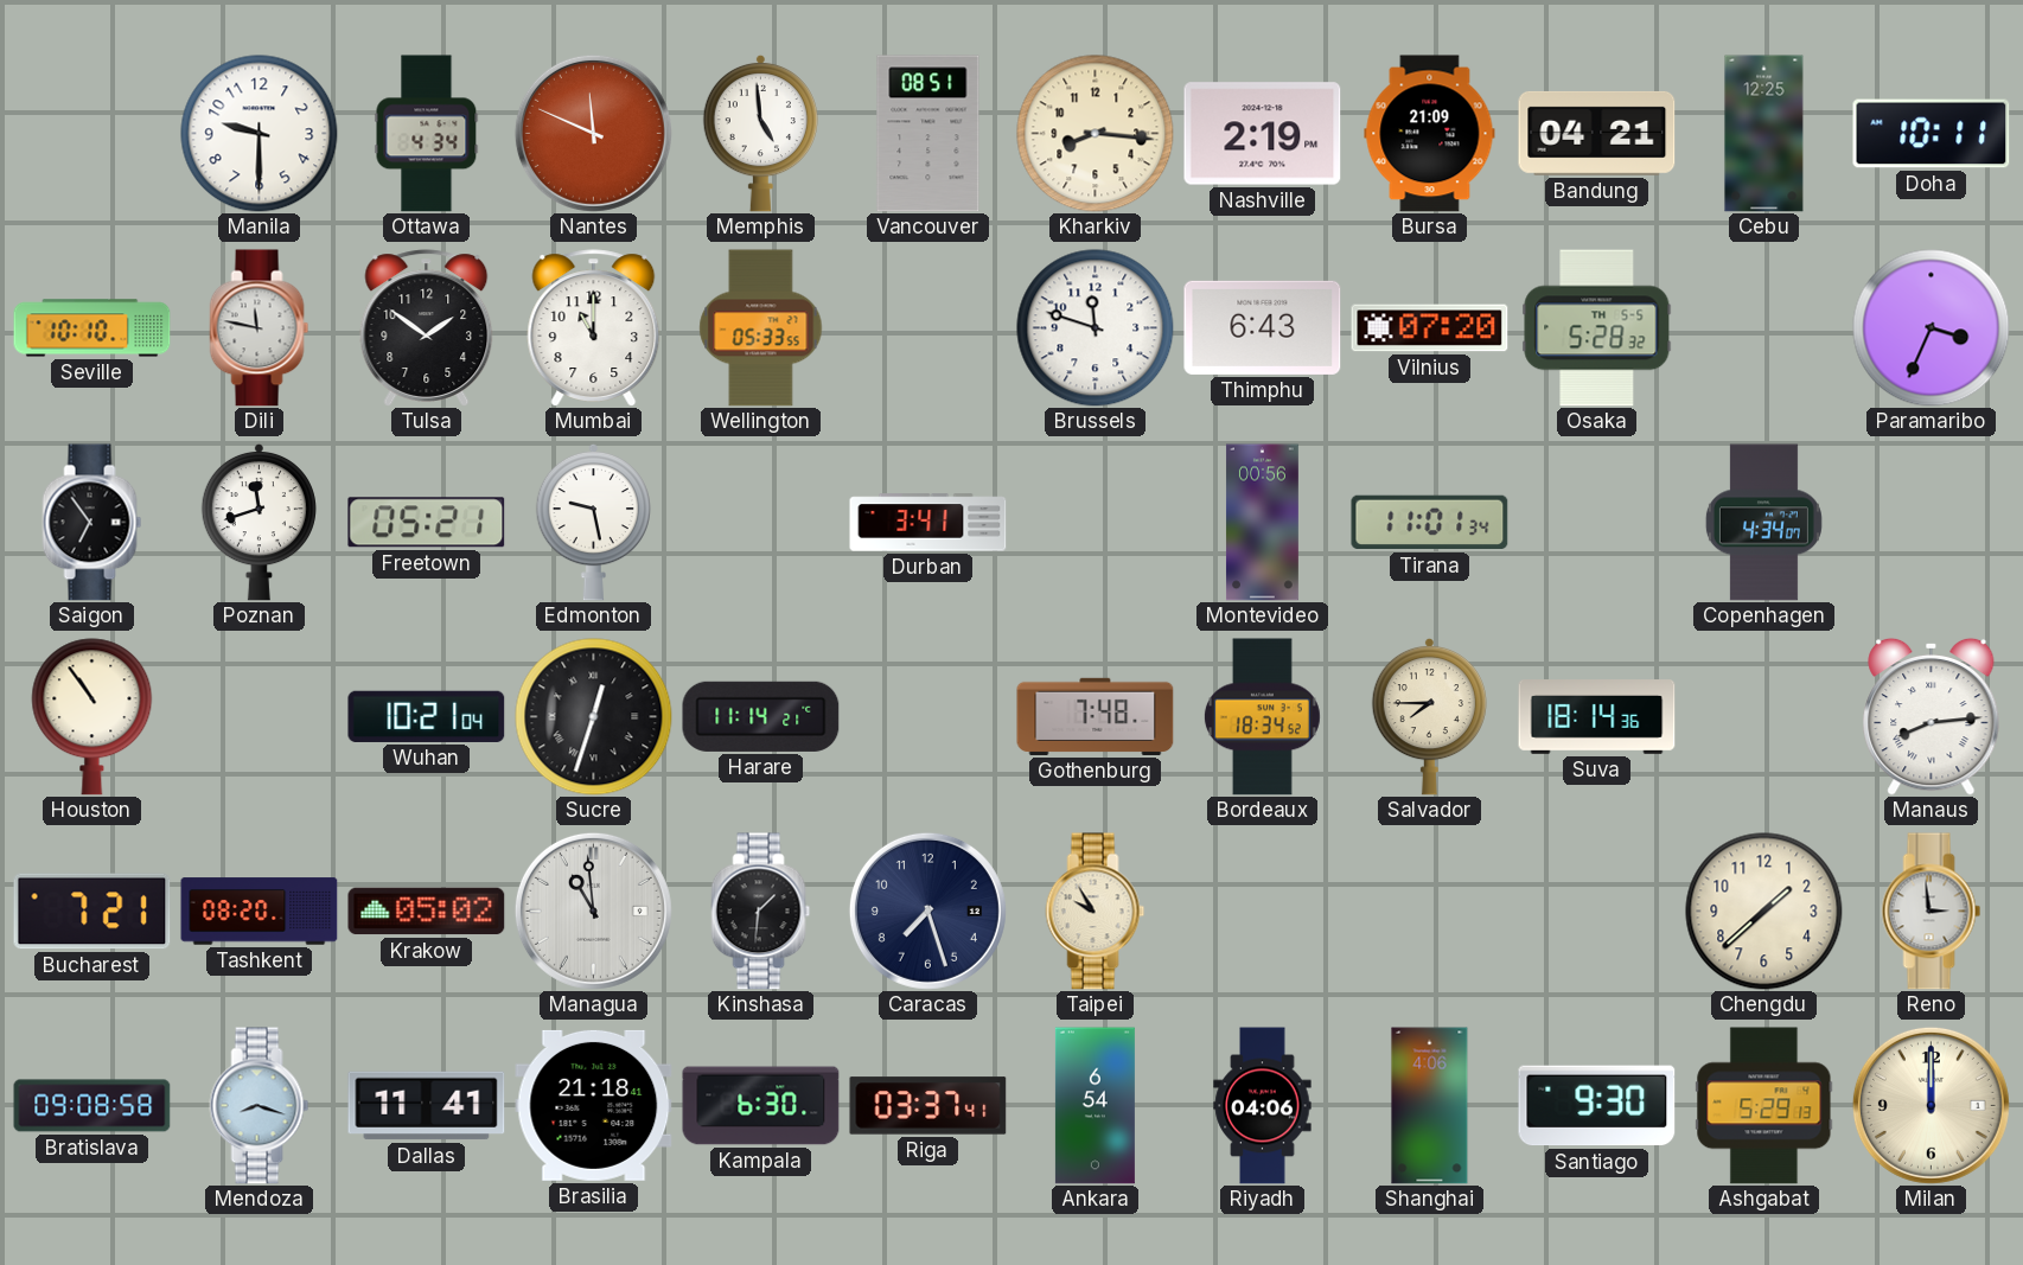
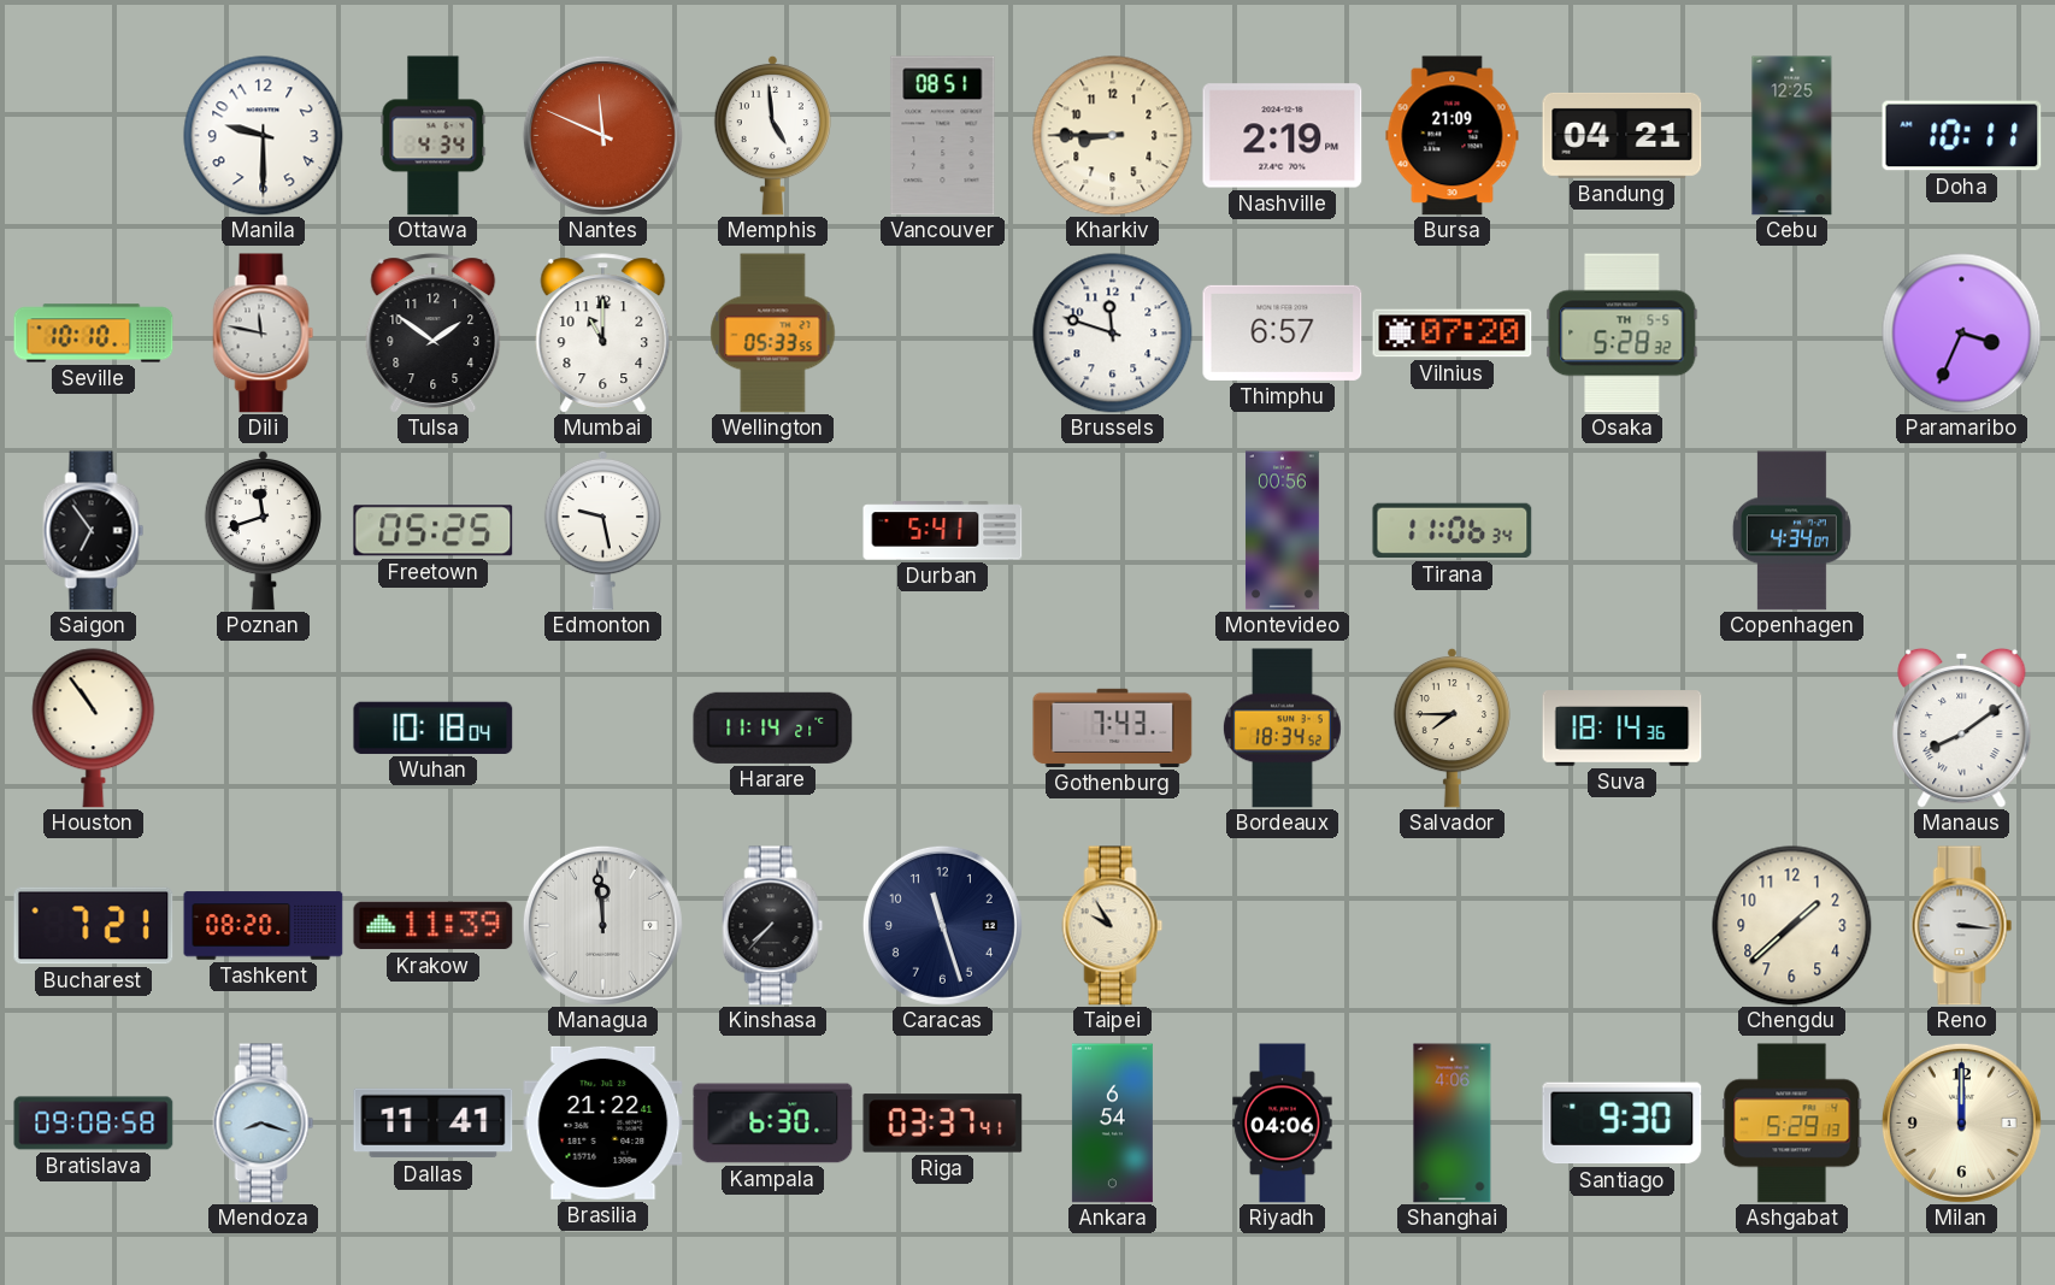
Kharkiv: 8:16 -> 8:45 (1113, 136)
Thimphu: 6:43 -> 6:57 (1283, 332)
Freetown: 05:21 -> 05:25 (434, 531)
Durban: 3:41 -> 5:41 (943, 531)
Tirana: 11:01 -> 11:06 (1453, 531)
Wuhan: 10:21 -> 10:18 (434, 727)
Sucre: 12:33 -> none (594, 717)
Gothenburg: 7:48 -> 7:43 (1113, 727)
Manaus: 8:14 -> 8:09 (1962, 727)
Krakow: 05:02 -> 11:39 (434, 926)
Managua: 10:59 -> 11:59 (602, 925)
Kinshasa: 1:31 -> 7:37 (773, 926)
Caracas: 7:27 -> 11:27 (942, 925)
Reno: 2:59 -> 3:16 (1962, 926)
Brasilia: 21:18 -> 21:22 (603, 1122)
